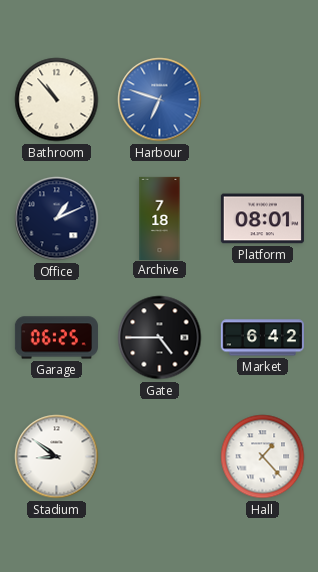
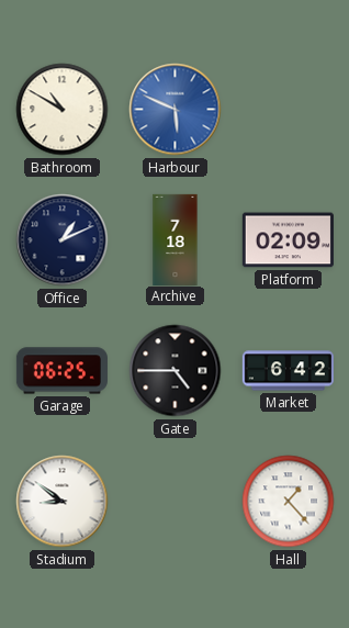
Bathroom: 10:53 -> 10:50 (63, 110)
Harbour: 6:48 -> 5:49 (176, 110)
Platform: 08:01 -> 02:09 (288, 240)
